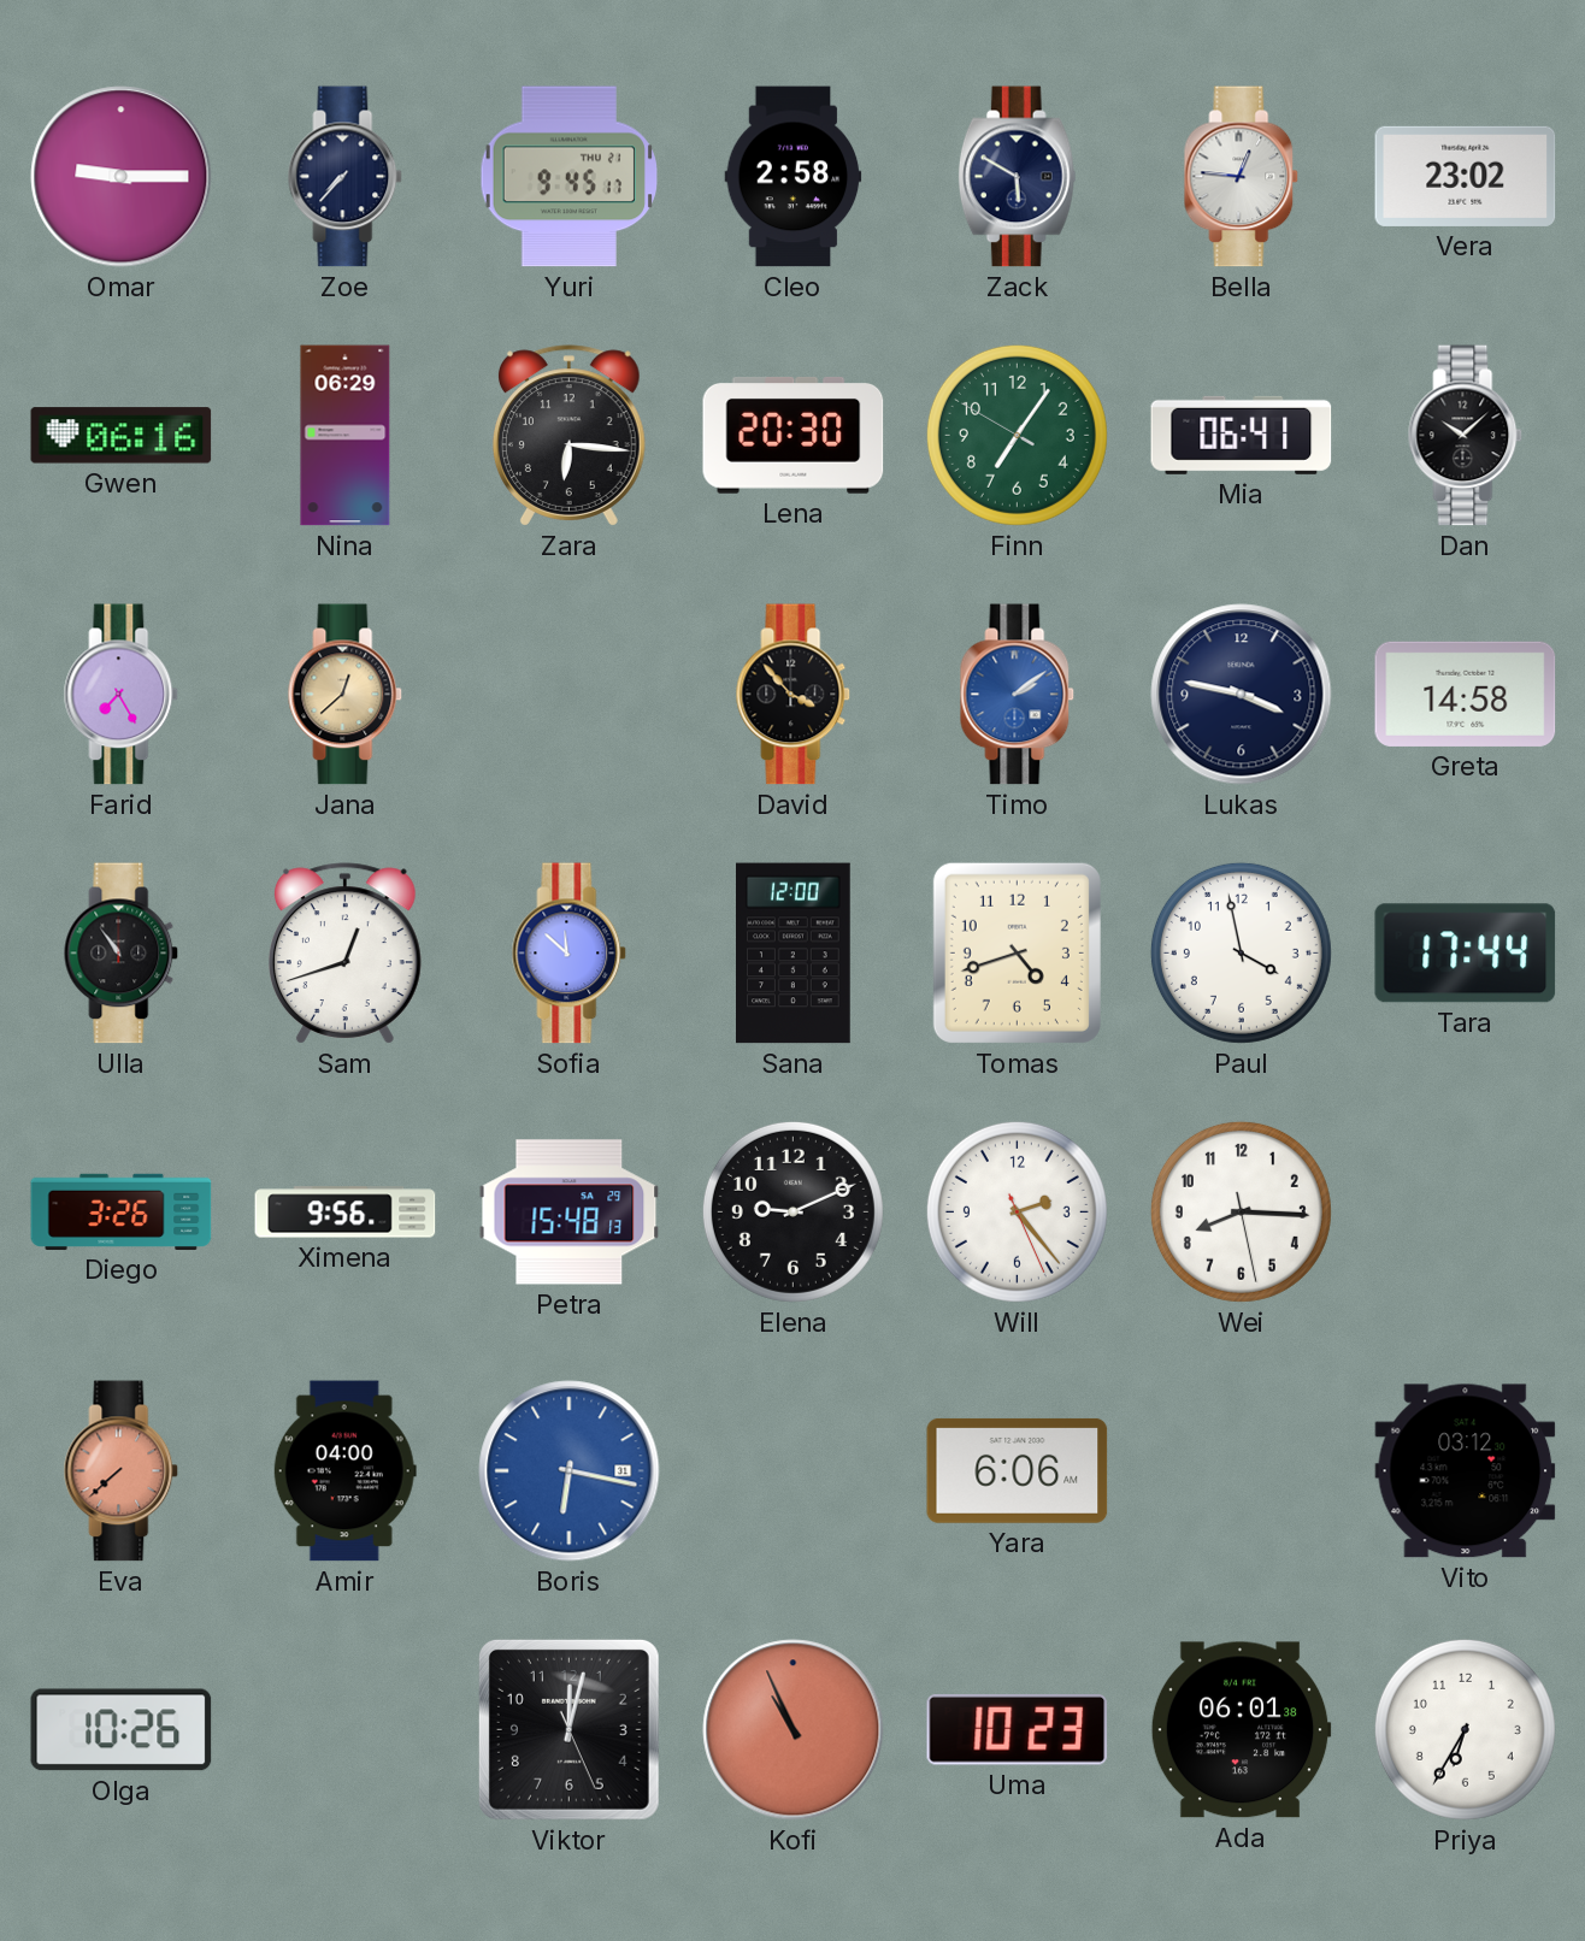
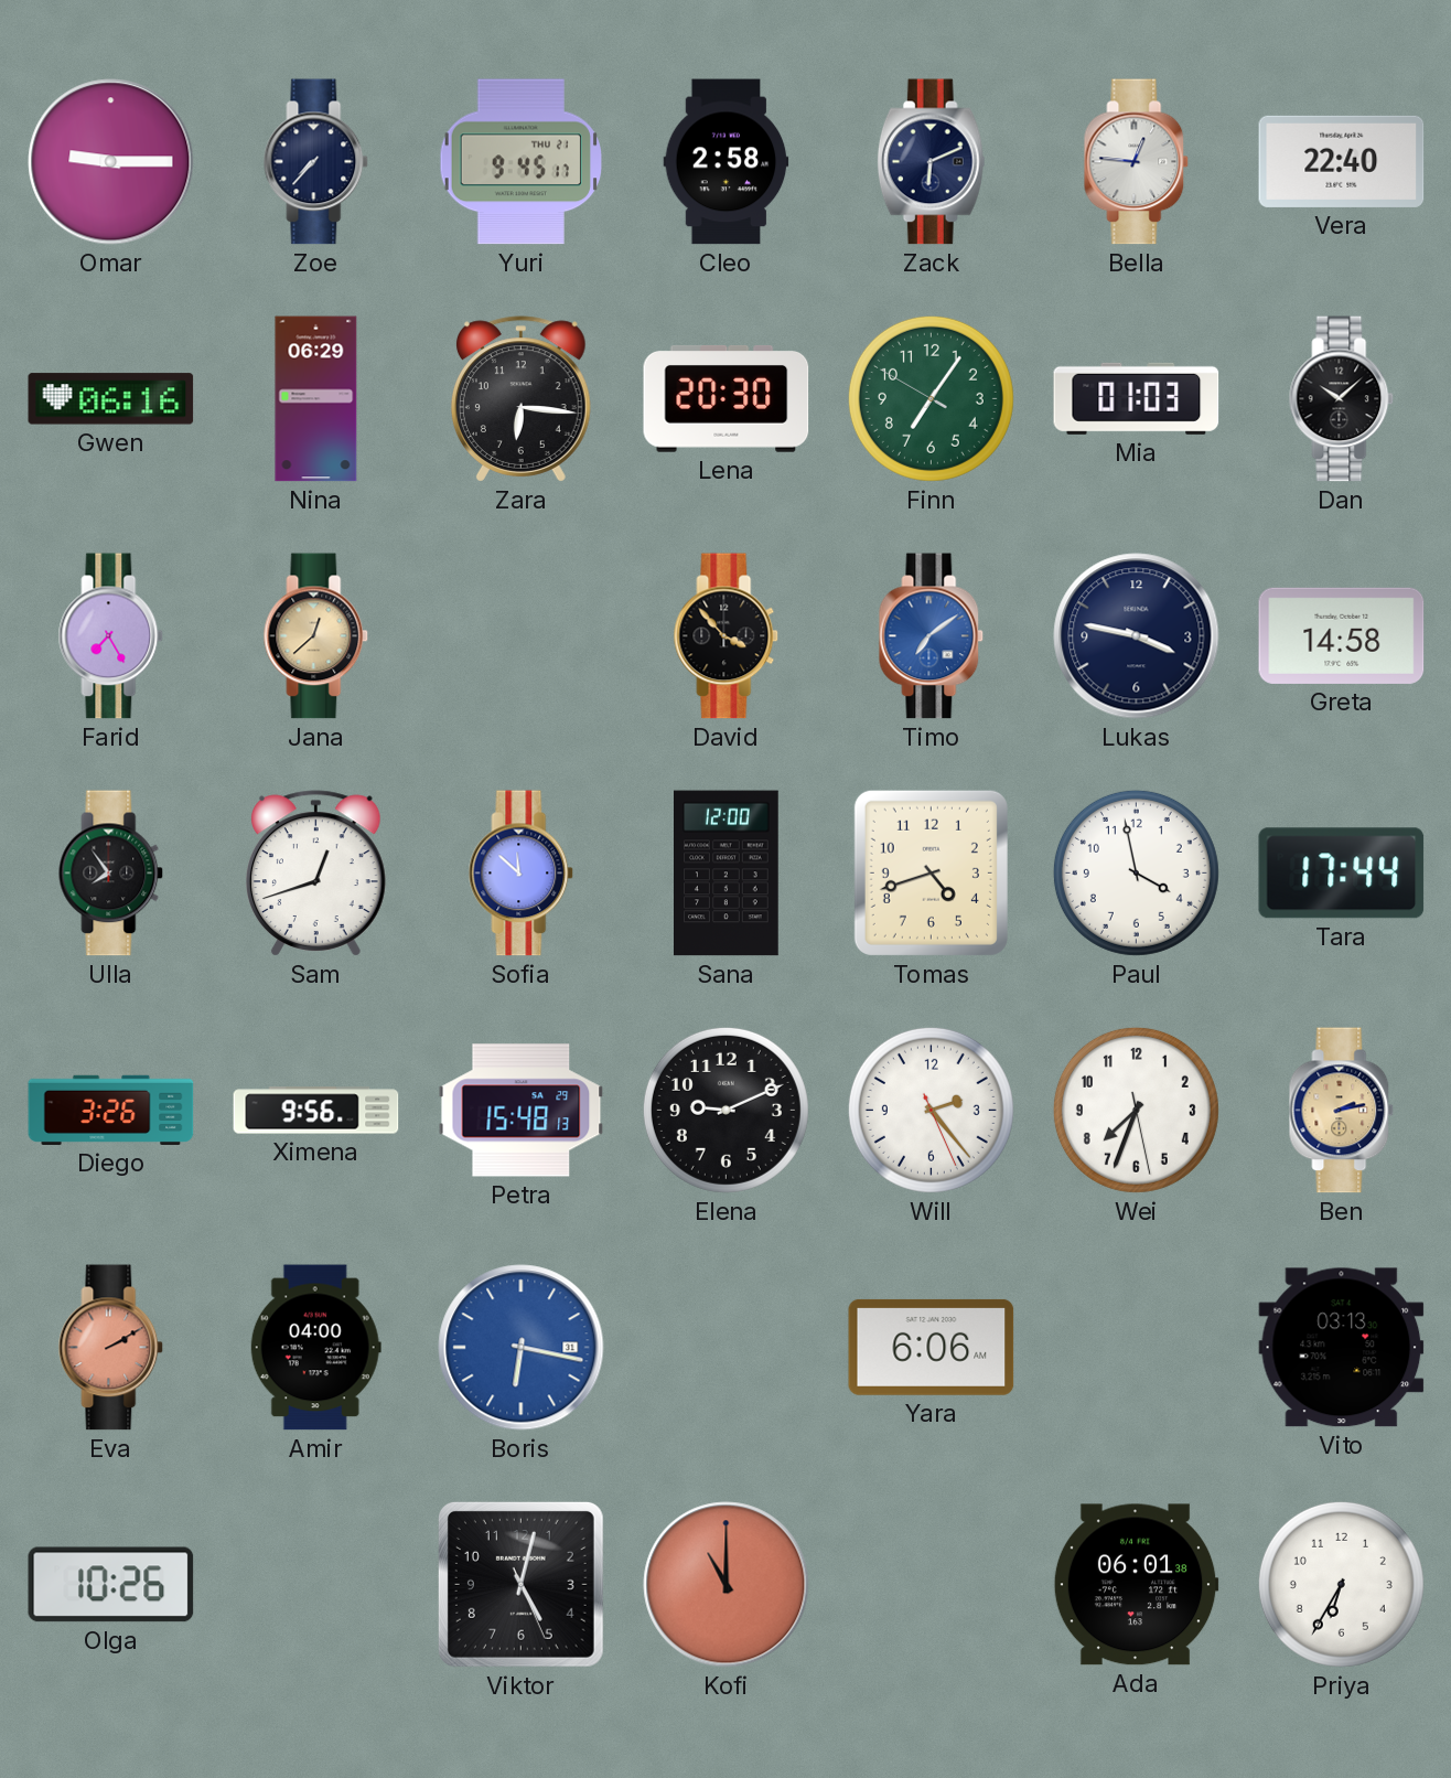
Zack: 5:50 -> 6:11 (931, 162)
Vera: 23:02 -> 22:40 (1342, 161)
Mia: 06:41 -> 01:03 (1137, 398)
Timo: 2:09 -> 7:09 (932, 636)
Ulla: 10:54 -> 7:54 (111, 874)
Wei: 8:15 -> 7:33 (1136, 1110)
Ben: none -> 2:13 (1342, 1111)
Eva: 7:38 -> 2:10 (111, 1348)
Vito: 03:12 -> 03:13 (1342, 1348)
Viktor: 12:02 -> 5:02 (520, 1584)
Kofi: 10:56 -> 11:00 (727, 1585)
Uma: 10:23 -> none (1018, 1730)
